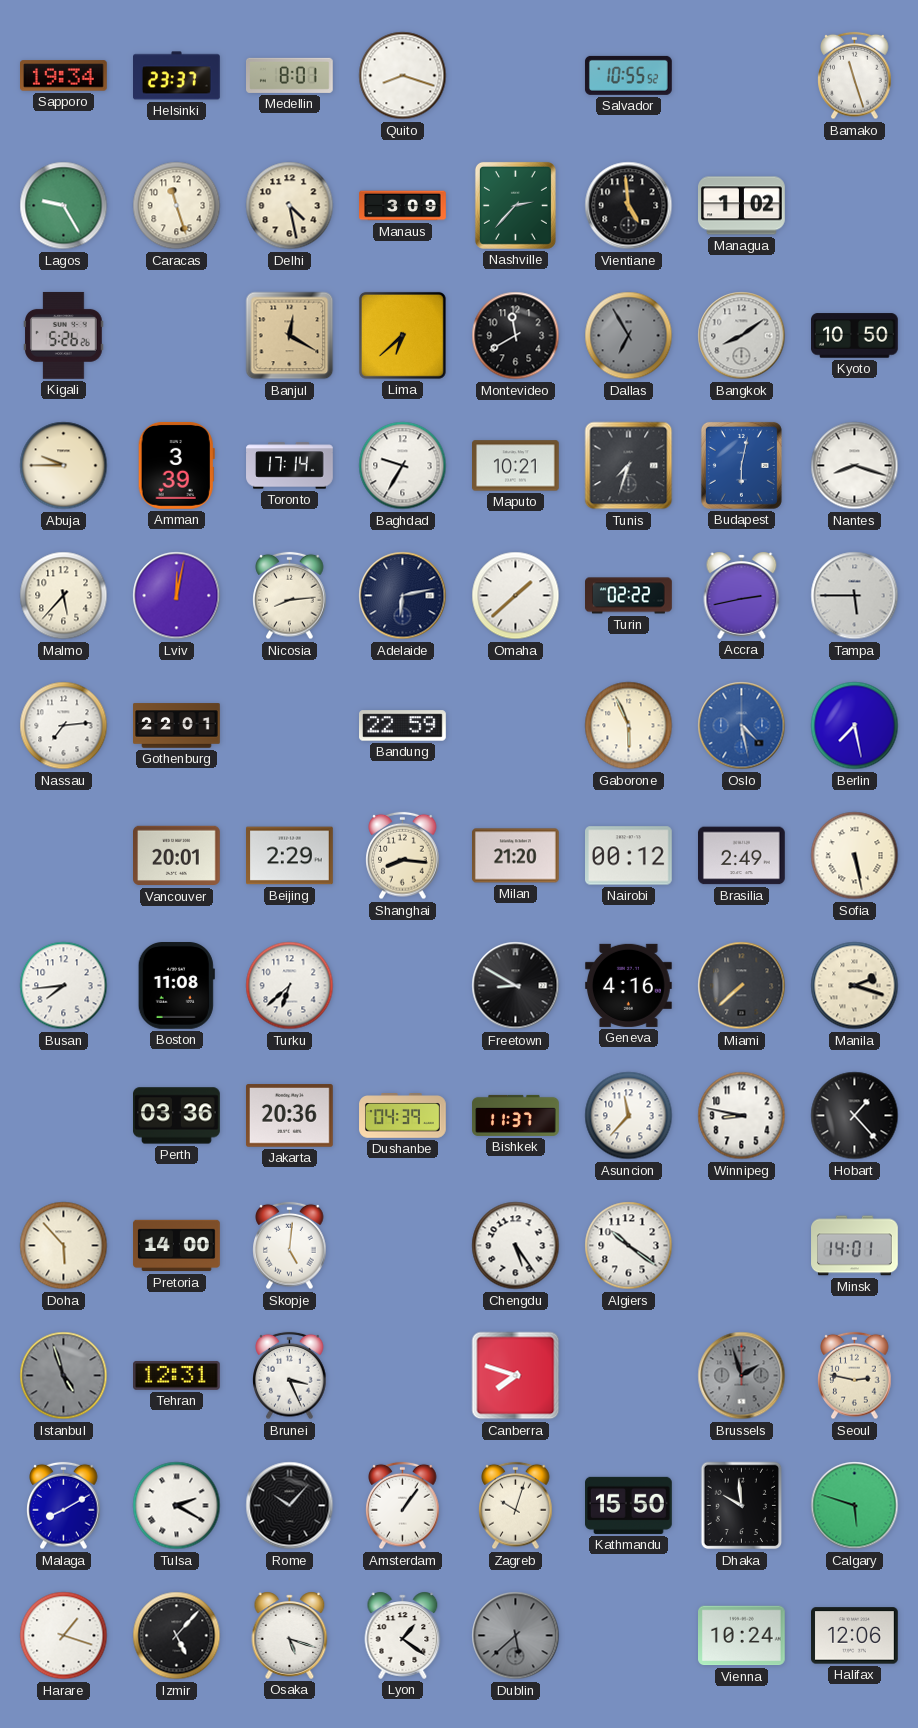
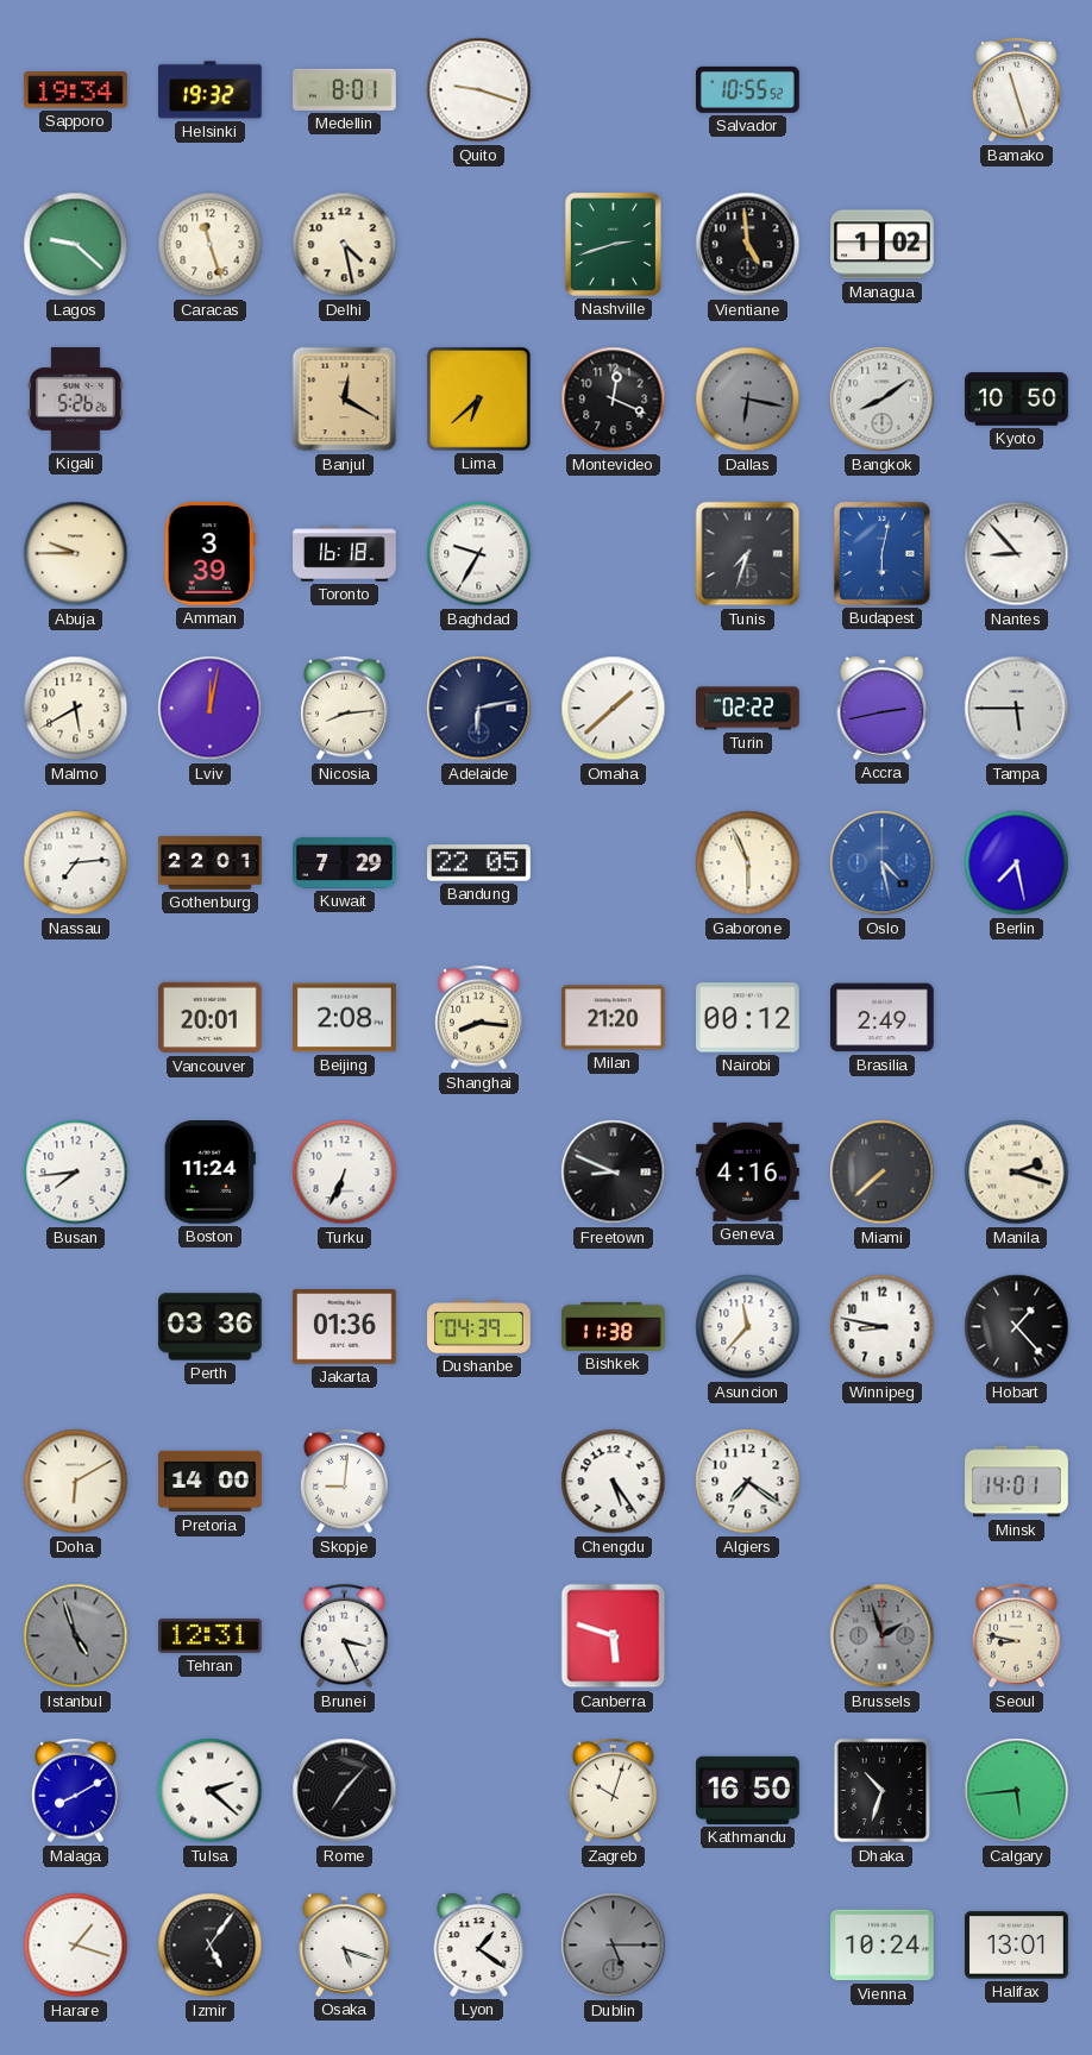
Helsinki: 23:37 -> 19:32 (211, 90)
Quito: 8:18 -> 9:18 (479, 90)
Lagos: 9:25 -> 9:22 (76, 245)
Manaus: 3:09 -> none (403, 206)
Nashville: 2:37 -> 2:42 (613, 244)
Montevideo: 11:40 -> 12:19 (614, 400)
Dallas: 6:55 -> 6:17 (748, 400)
Toronto: 17:14 -> 16:18 (345, 554)
Maputo: 10:21 -> none (516, 466)
Nantes: 8:18 -> 8:53 (1017, 554)
Malmo: 5:37 -> 5:40 (76, 709)
Kuwait: none -> 7:29 (345, 863)
Bandung: 22:59 -> 22:05 (479, 863)
Beijing: 2:29 -> 2:08 (345, 1018)
Sofia: 5:28 -> none (855, 856)
Boston: 11:08 -> 11:24 (209, 1173)
Turku: 6:38 -> 6:34 (345, 1173)
Freetown: 8:50 -> 8:49 (614, 1173)
Jakarta: 20:36 -> 01:36 (345, 1327)
Bishkek: 11:37 -> 11:38 (614, 1326)
Doha: 5:53 -> 6:10 (76, 1482)
Skopje: 5:01 -> 9:01 (345, 1482)
Algiers: 10:21 -> 7:21 (748, 1482)
Canberra: 7:48 -> 5:48 (614, 1636)
Seoul: 2:47 -> 8:47 (1017, 1636)
Tulsa: 2:20 -> 2:22 (211, 1791)
Rome: 10:07 -> 7:07 (345, 1791)
Amsterdam: 1:06 -> none (403, 1506)
Kathmandu: 15:50 -> 16:50 (748, 1790)
Dhaka: 9:59 -> 10:33 (883, 1791)
Calgary: 5:48 -> 5:44 (1017, 1791)
Izmir: 5:07 -> 5:06 (211, 1946)
Dublin: 5:38 -> 5:15 (614, 1946)
Halifax: 12:06 -> 13:01 (1017, 1946)
